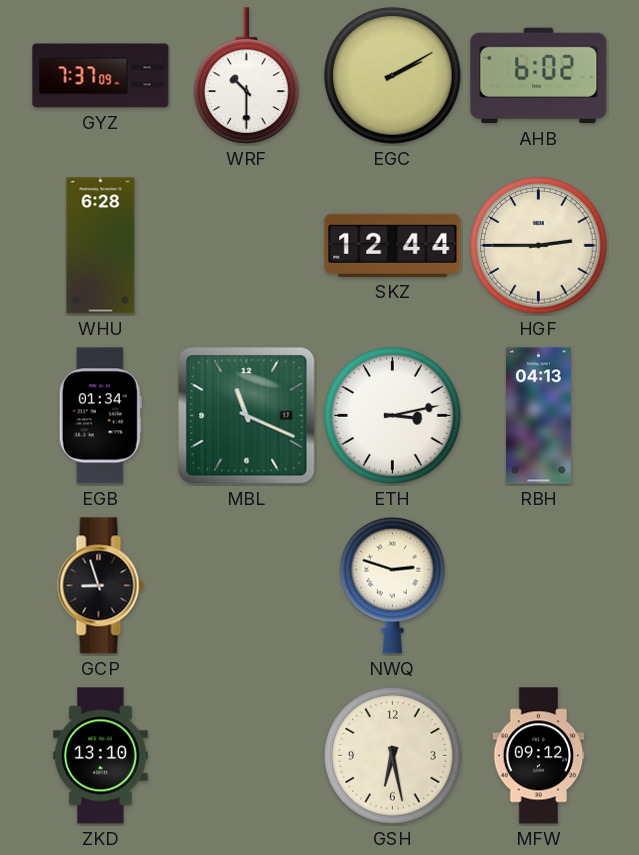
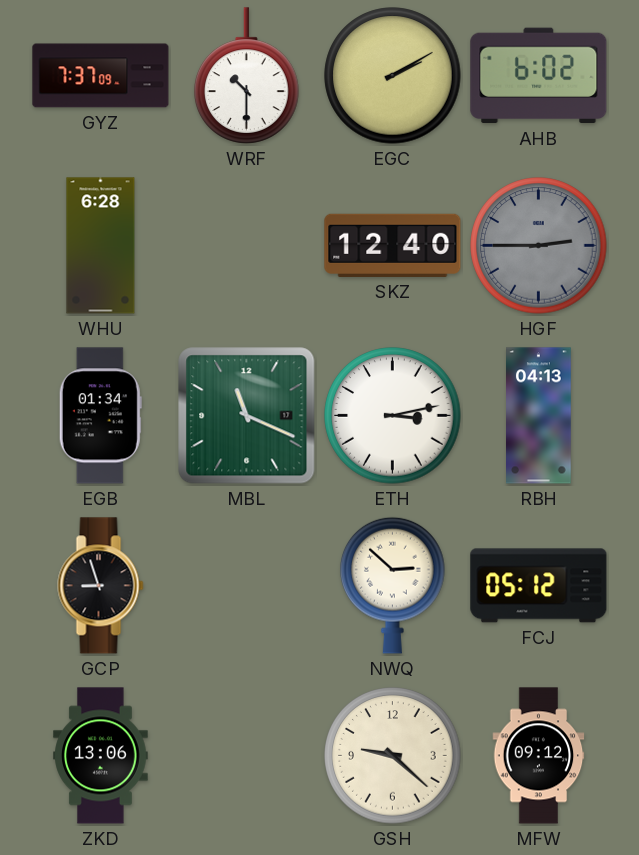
SKZ: 12:44 -> 12:40 (393, 245)
HGF dial: cream -> grey (539, 246)
NWQ: 2:48 -> 2:52 (393, 585)
FCJ: none -> 05:12 (539, 586)
ZKD: 13:10 -> 13:06 (101, 756)
GSH: 6:28 -> 9:22 (393, 756)
